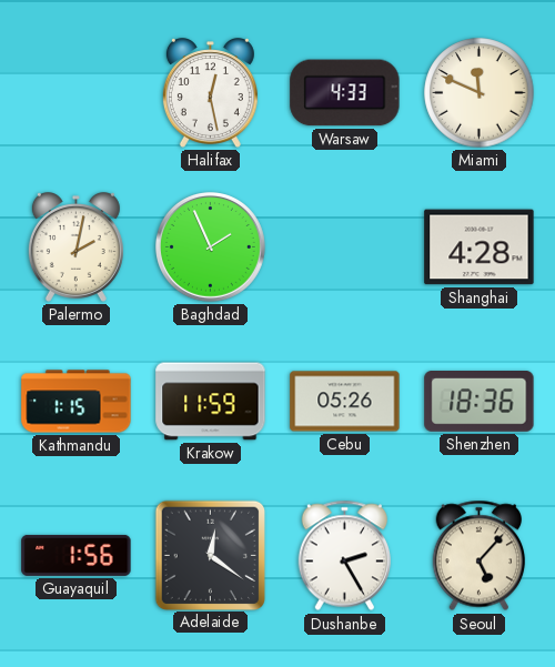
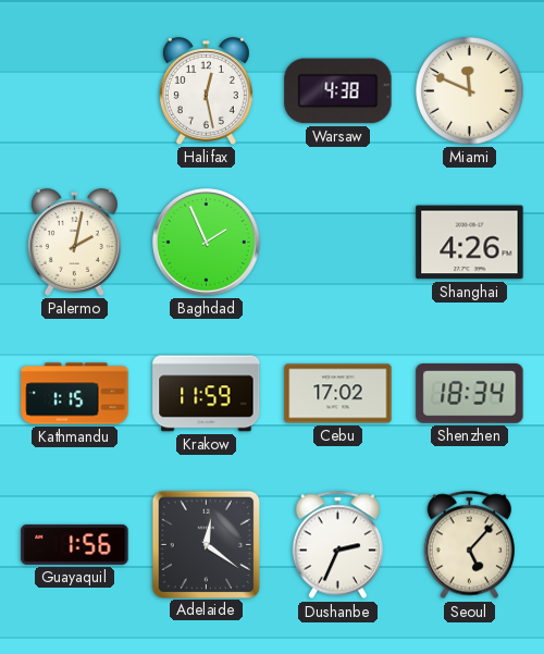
Warsaw: 4:33 -> 4:38 (338, 91)
Shanghai: 4:28 -> 4:26 (470, 243)
Cebu: 05:26 -> 17:02 (338, 394)
Shenzhen: 18:36 -> 18:34 (470, 394)
Dushanbe: 2:25 -> 2:34 (337, 545)
